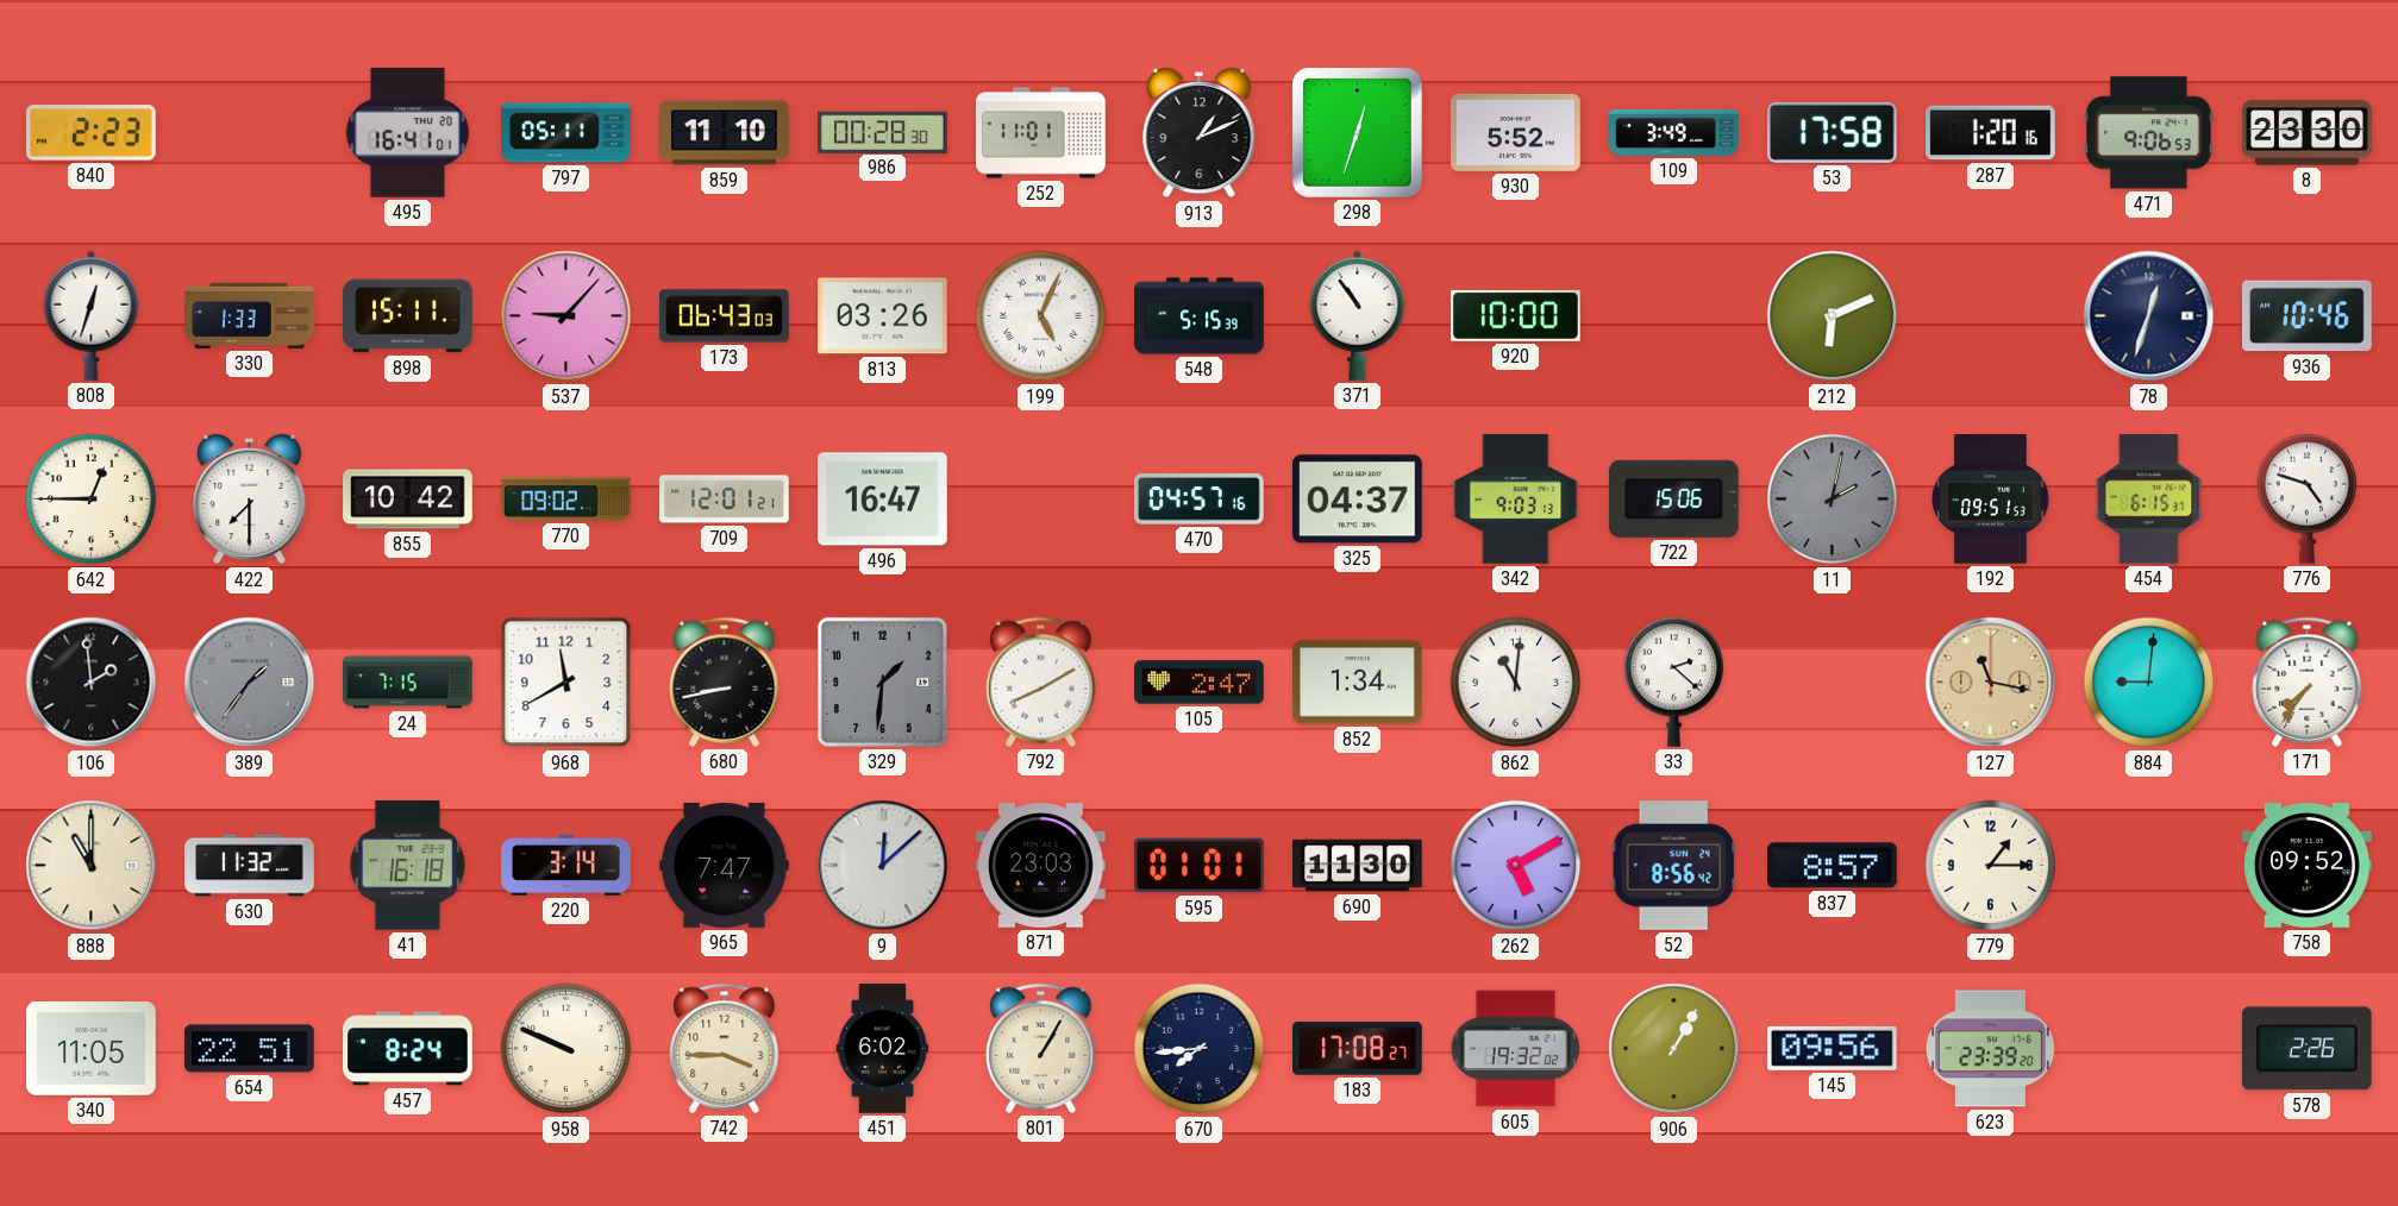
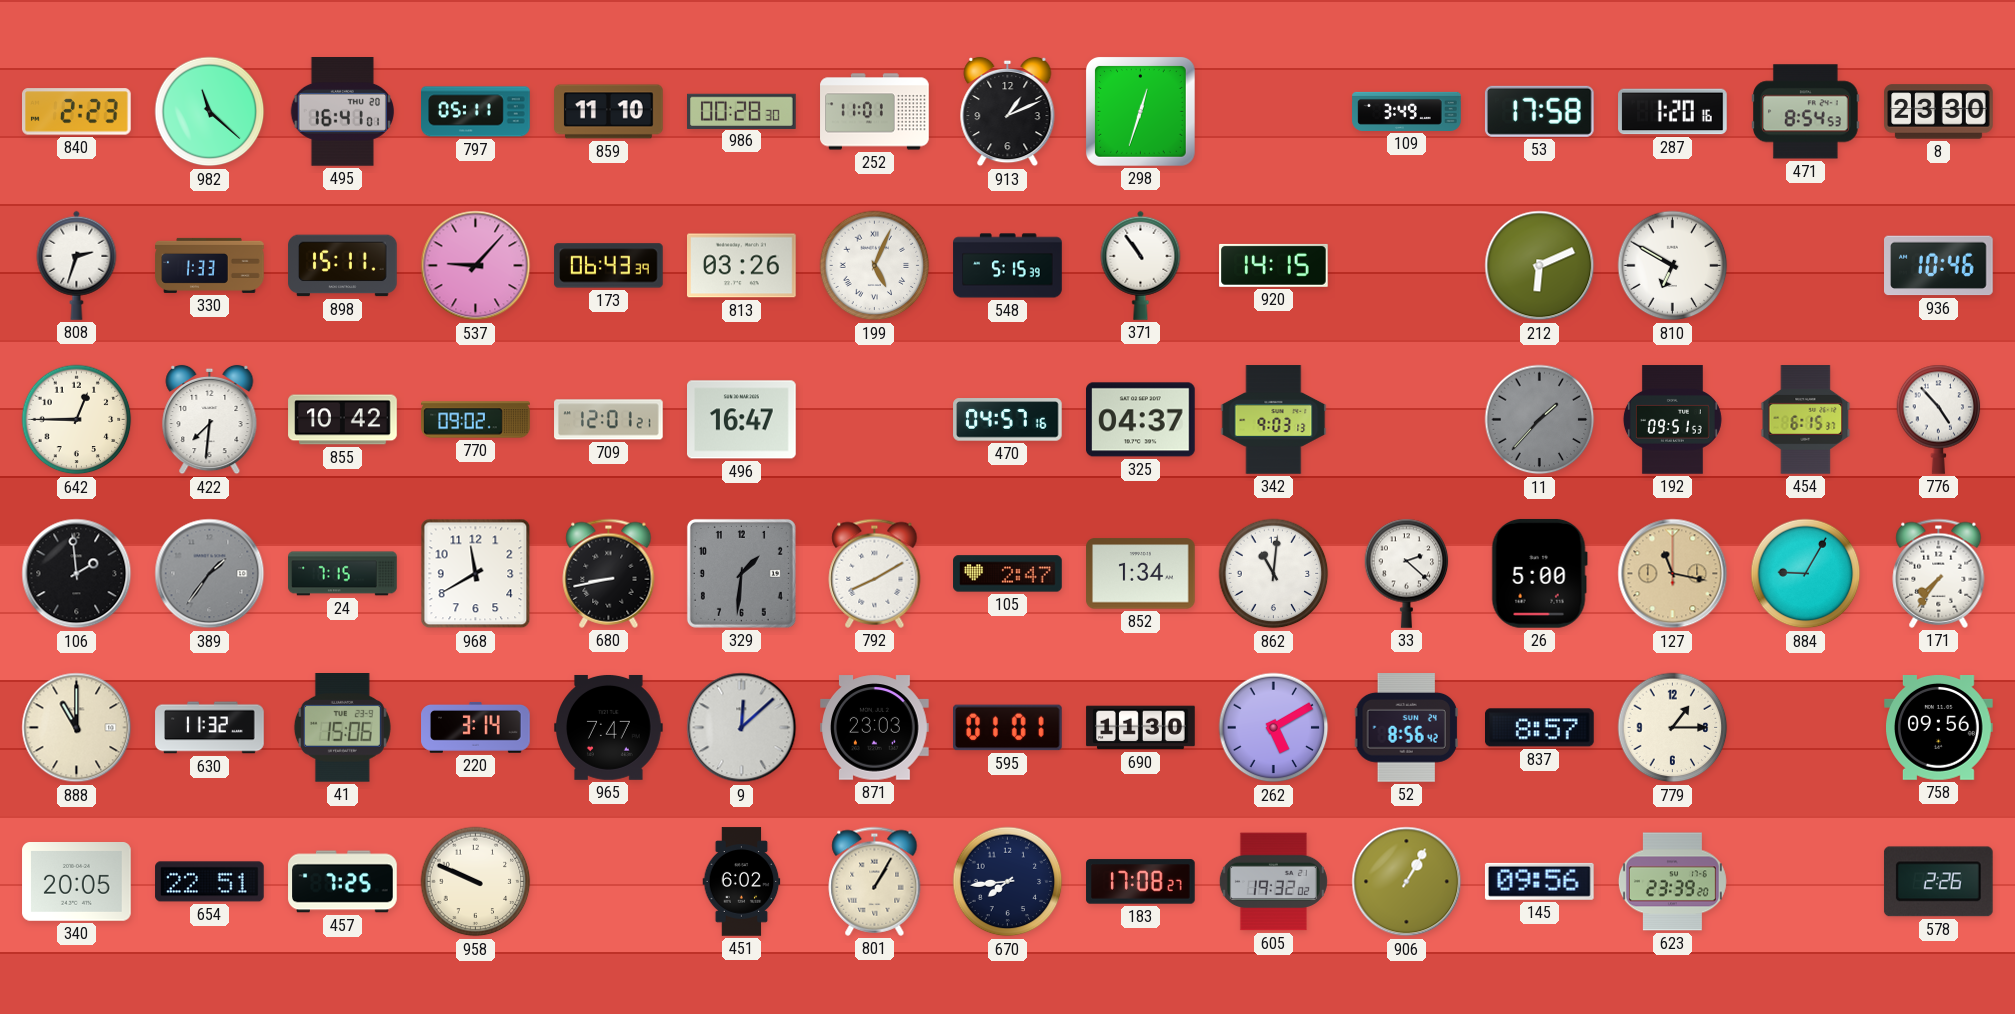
982: none -> 11:22 (210, 112)
930: 5:52 -> none (1516, 132)
471: 9:06 -> 8:54 (1806, 112)
808: 12:33 -> 2:33 (77, 265)
173: 06:43:03 -> 06:43:39 (609, 266)
920: 10:00 -> 14:15 (1274, 265)
810: none -> 6:50 (1673, 266)
78: 12:33 -> none (2149, 316)
422: 7:30 -> 7:31 (210, 420)
722: 15:06 -> none (1673, 498)
11: 2:02 -> 1:37 (1540, 420)
776: 4:48 -> 4:53 (1939, 419)
26: none -> 5:00 (1539, 574)
884: 9:01 -> 9:05 (1806, 574)
41: 16:18 -> 15:06 (342, 728)
758: 09:52 -> 09:56 (1939, 728)
340: 11:05 -> 20:05 (77, 882)
457: 8:24 -> 7:25 (343, 882)
742: 3:45 -> none (725, 1048)
